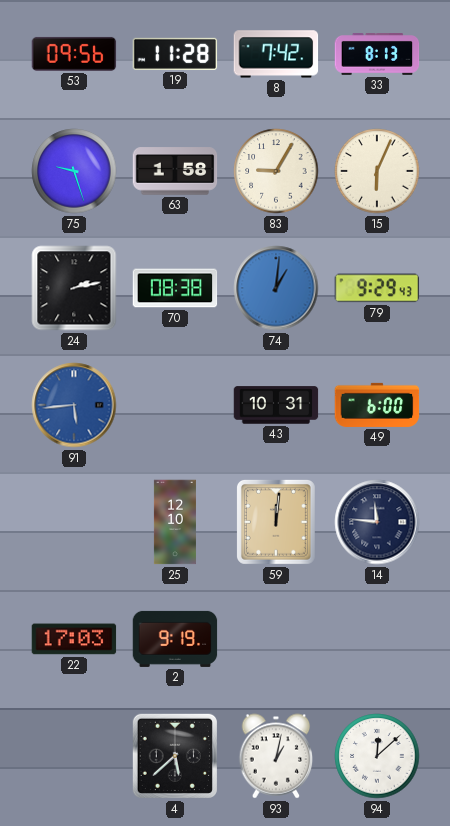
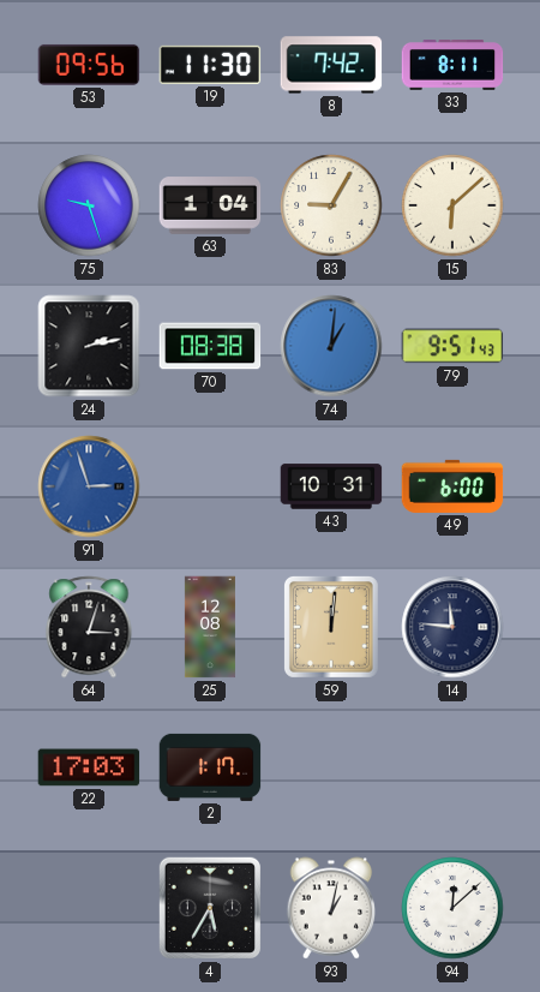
19: 11:28 -> 11:30 (210, 65)
33: 8:13 -> 8:11 (452, 66)
63: 1:58 -> 1:04 (210, 205)
15: 6:04 -> 6:08 (452, 205)
79: 9:29 -> 9:51 (452, 346)
91: 5:44 -> 2:57 (89, 486)
64: none -> 3:03 (89, 627)
25: 12:10 -> 12:08 (210, 627)
2: 9:19 -> 1:17 (210, 767)
4: 5:38 -> 5:35 (210, 908)
